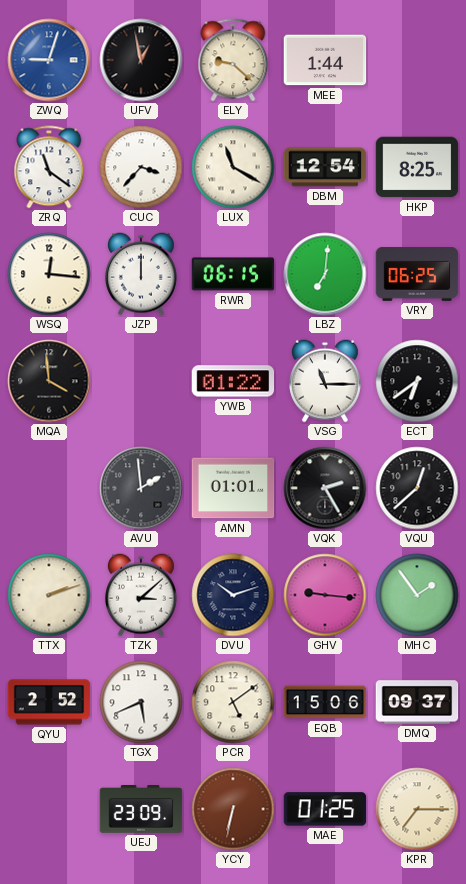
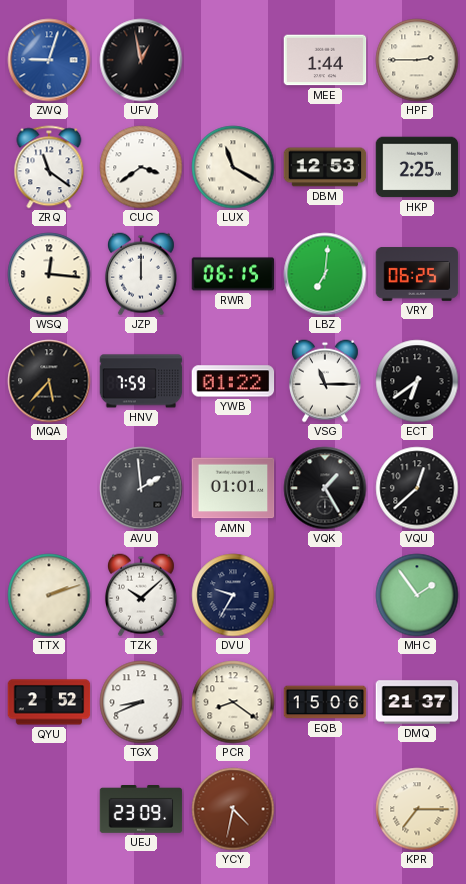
ELY: 9:22 -> none (233, 60)
HPF: none -> 2:45 (417, 60)
CUC: 3:37 -> 3:39 (141, 167)
DBM: 12:54 -> 12:53 (325, 167)
HKP: 8:25 -> 2:25 (417, 167)
MQA: 3:59 -> 5:37 (49, 381)
HNV: none -> 7:59 (141, 381)
VQK: 2:25 -> 1:25 (325, 488)
TZK: 3:08 -> 10:08 (141, 595)
DVU: 10:12 -> 9:35 (233, 595)
GHV: 9:16 -> none (325, 595)
TGX: 5:41 -> 8:41 (141, 702)
PCR: 5:09 -> 8:21 (233, 702)
DMQ: 09:37 -> 21:37 (417, 702)
YCY: 6:32 -> 4:32 (233, 809)
MAE: 01:25 -> none (325, 809)
